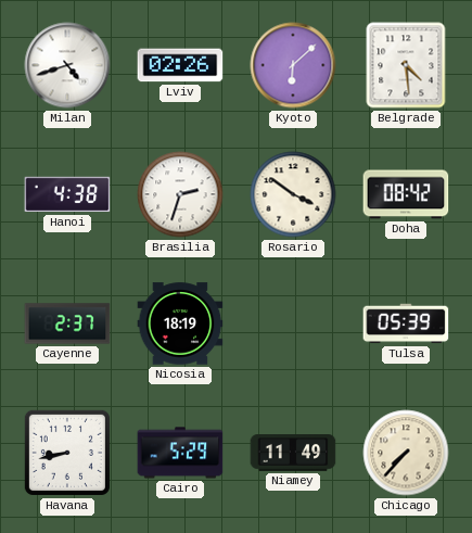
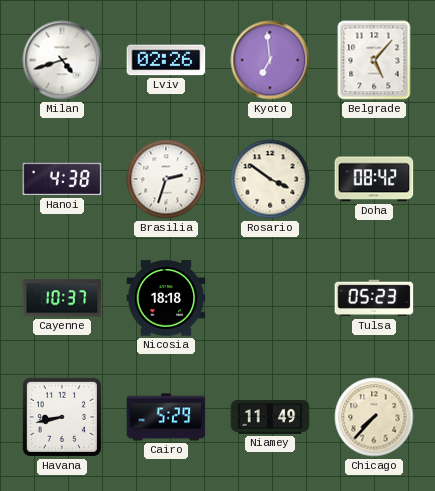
Kyoto: 6:08 -> 6:59 (270, 60)
Belgrade: 4:29 -> 5:07 (374, 60)
Cayenne: 2:37 -> 10:37 (62, 298)
Nicosia: 18:19 -> 18:18 (166, 298)
Tulsa: 05:39 -> 05:23 (374, 298)
